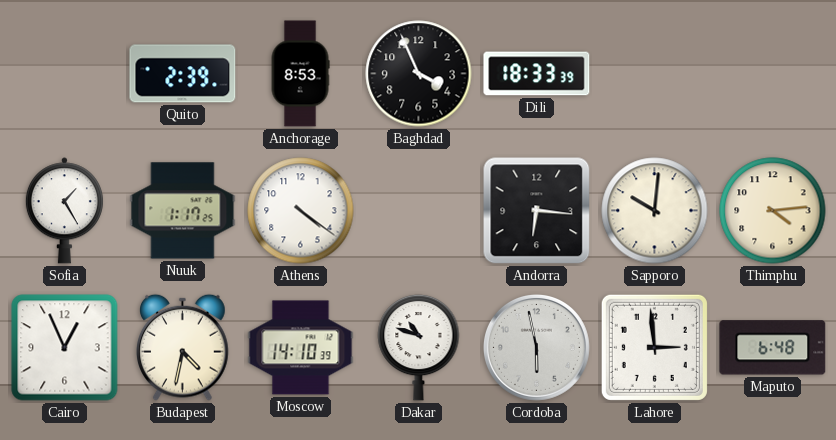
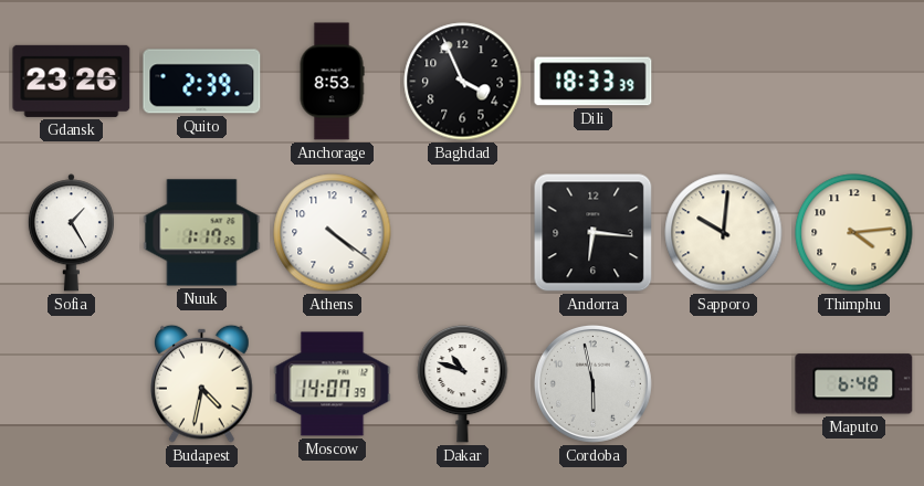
Gdansk: none -> 23:26 (72, 81)
Cairo: 12:56 -> none (65, 348)
Moscow: 14:10 -> 14:07 (333, 384)
Lahore: 2:59 -> none (654, 347)
